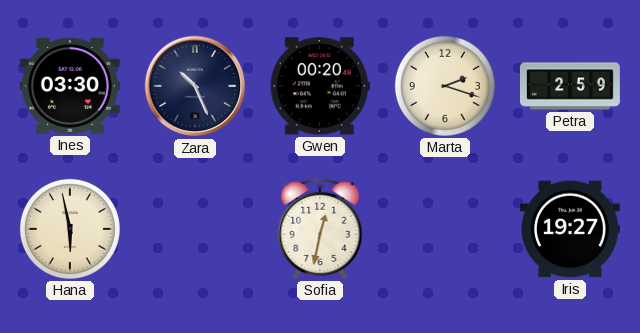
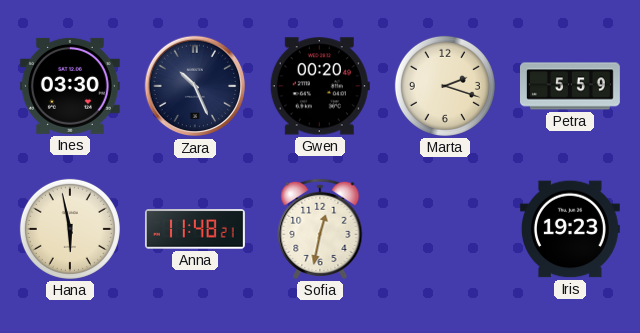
Petra: 2:59 -> 5:59 (571, 86)
Anna: none -> 11:48 (195, 229)
Iris: 19:27 -> 19:23 (570, 229)
